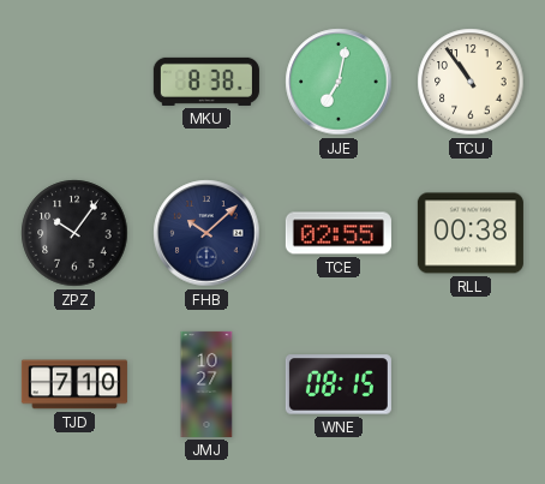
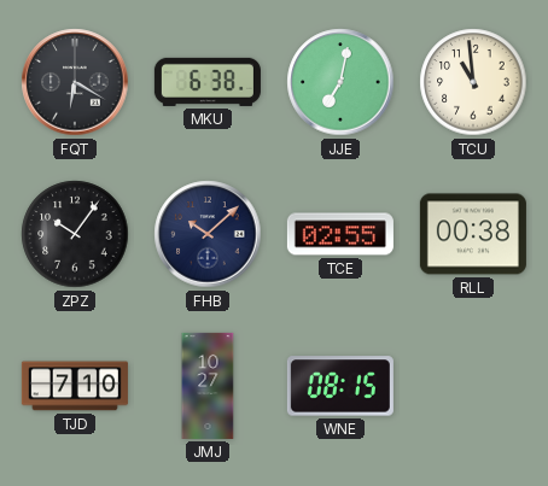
FQT: none -> 6:20 (75, 82)
MKU: 8:38 -> 6:38 (208, 82)
TCU: 10:54 -> 10:59 (473, 82)
